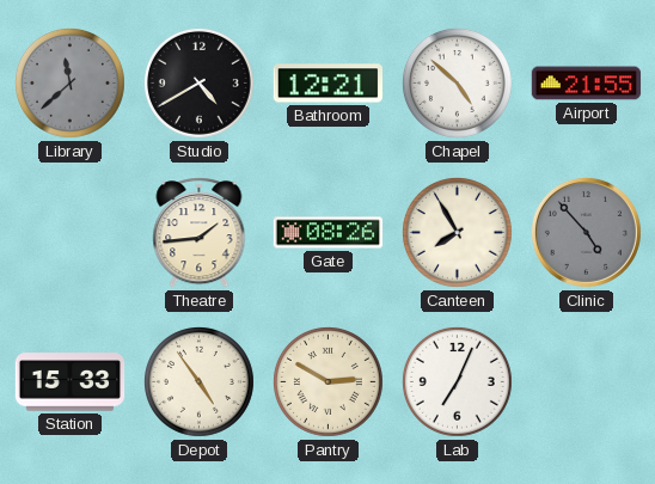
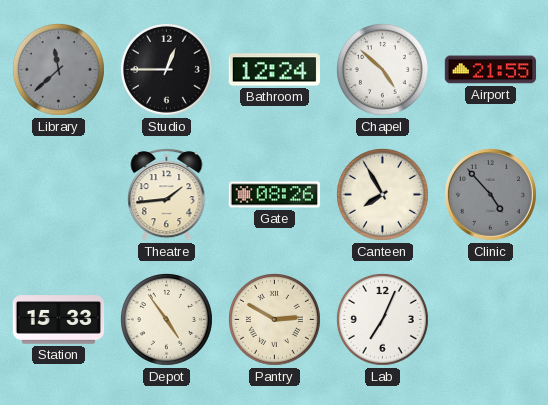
Studio: 4:40 -> 12:45 (166, 69)
Bathroom: 12:21 -> 12:24 (274, 70)
